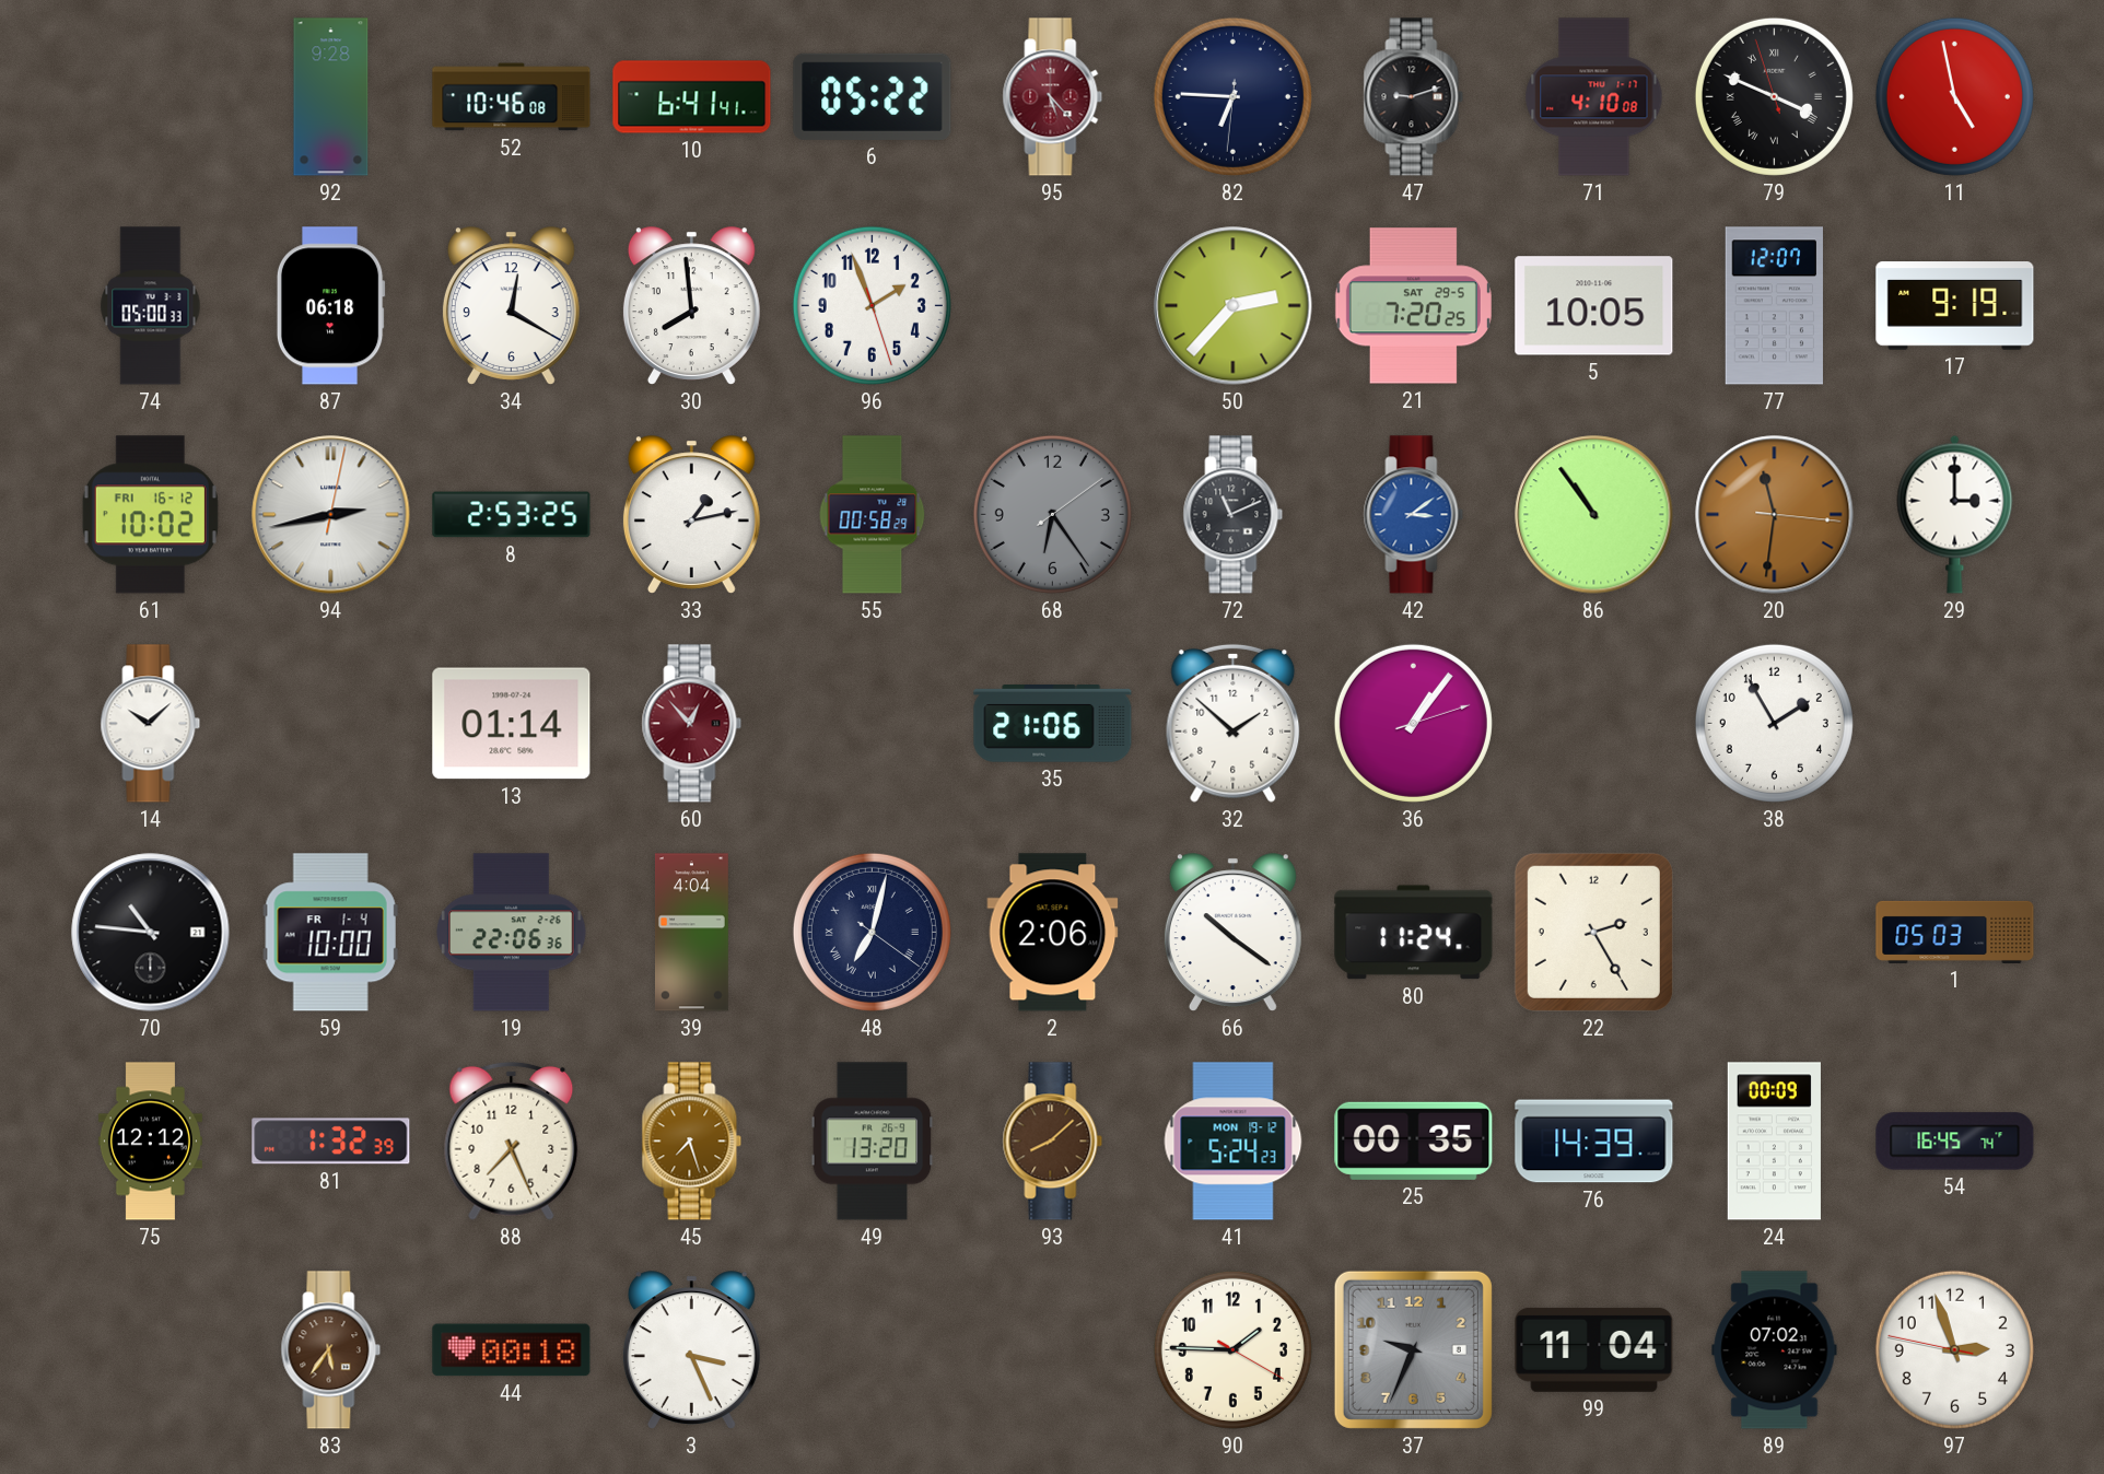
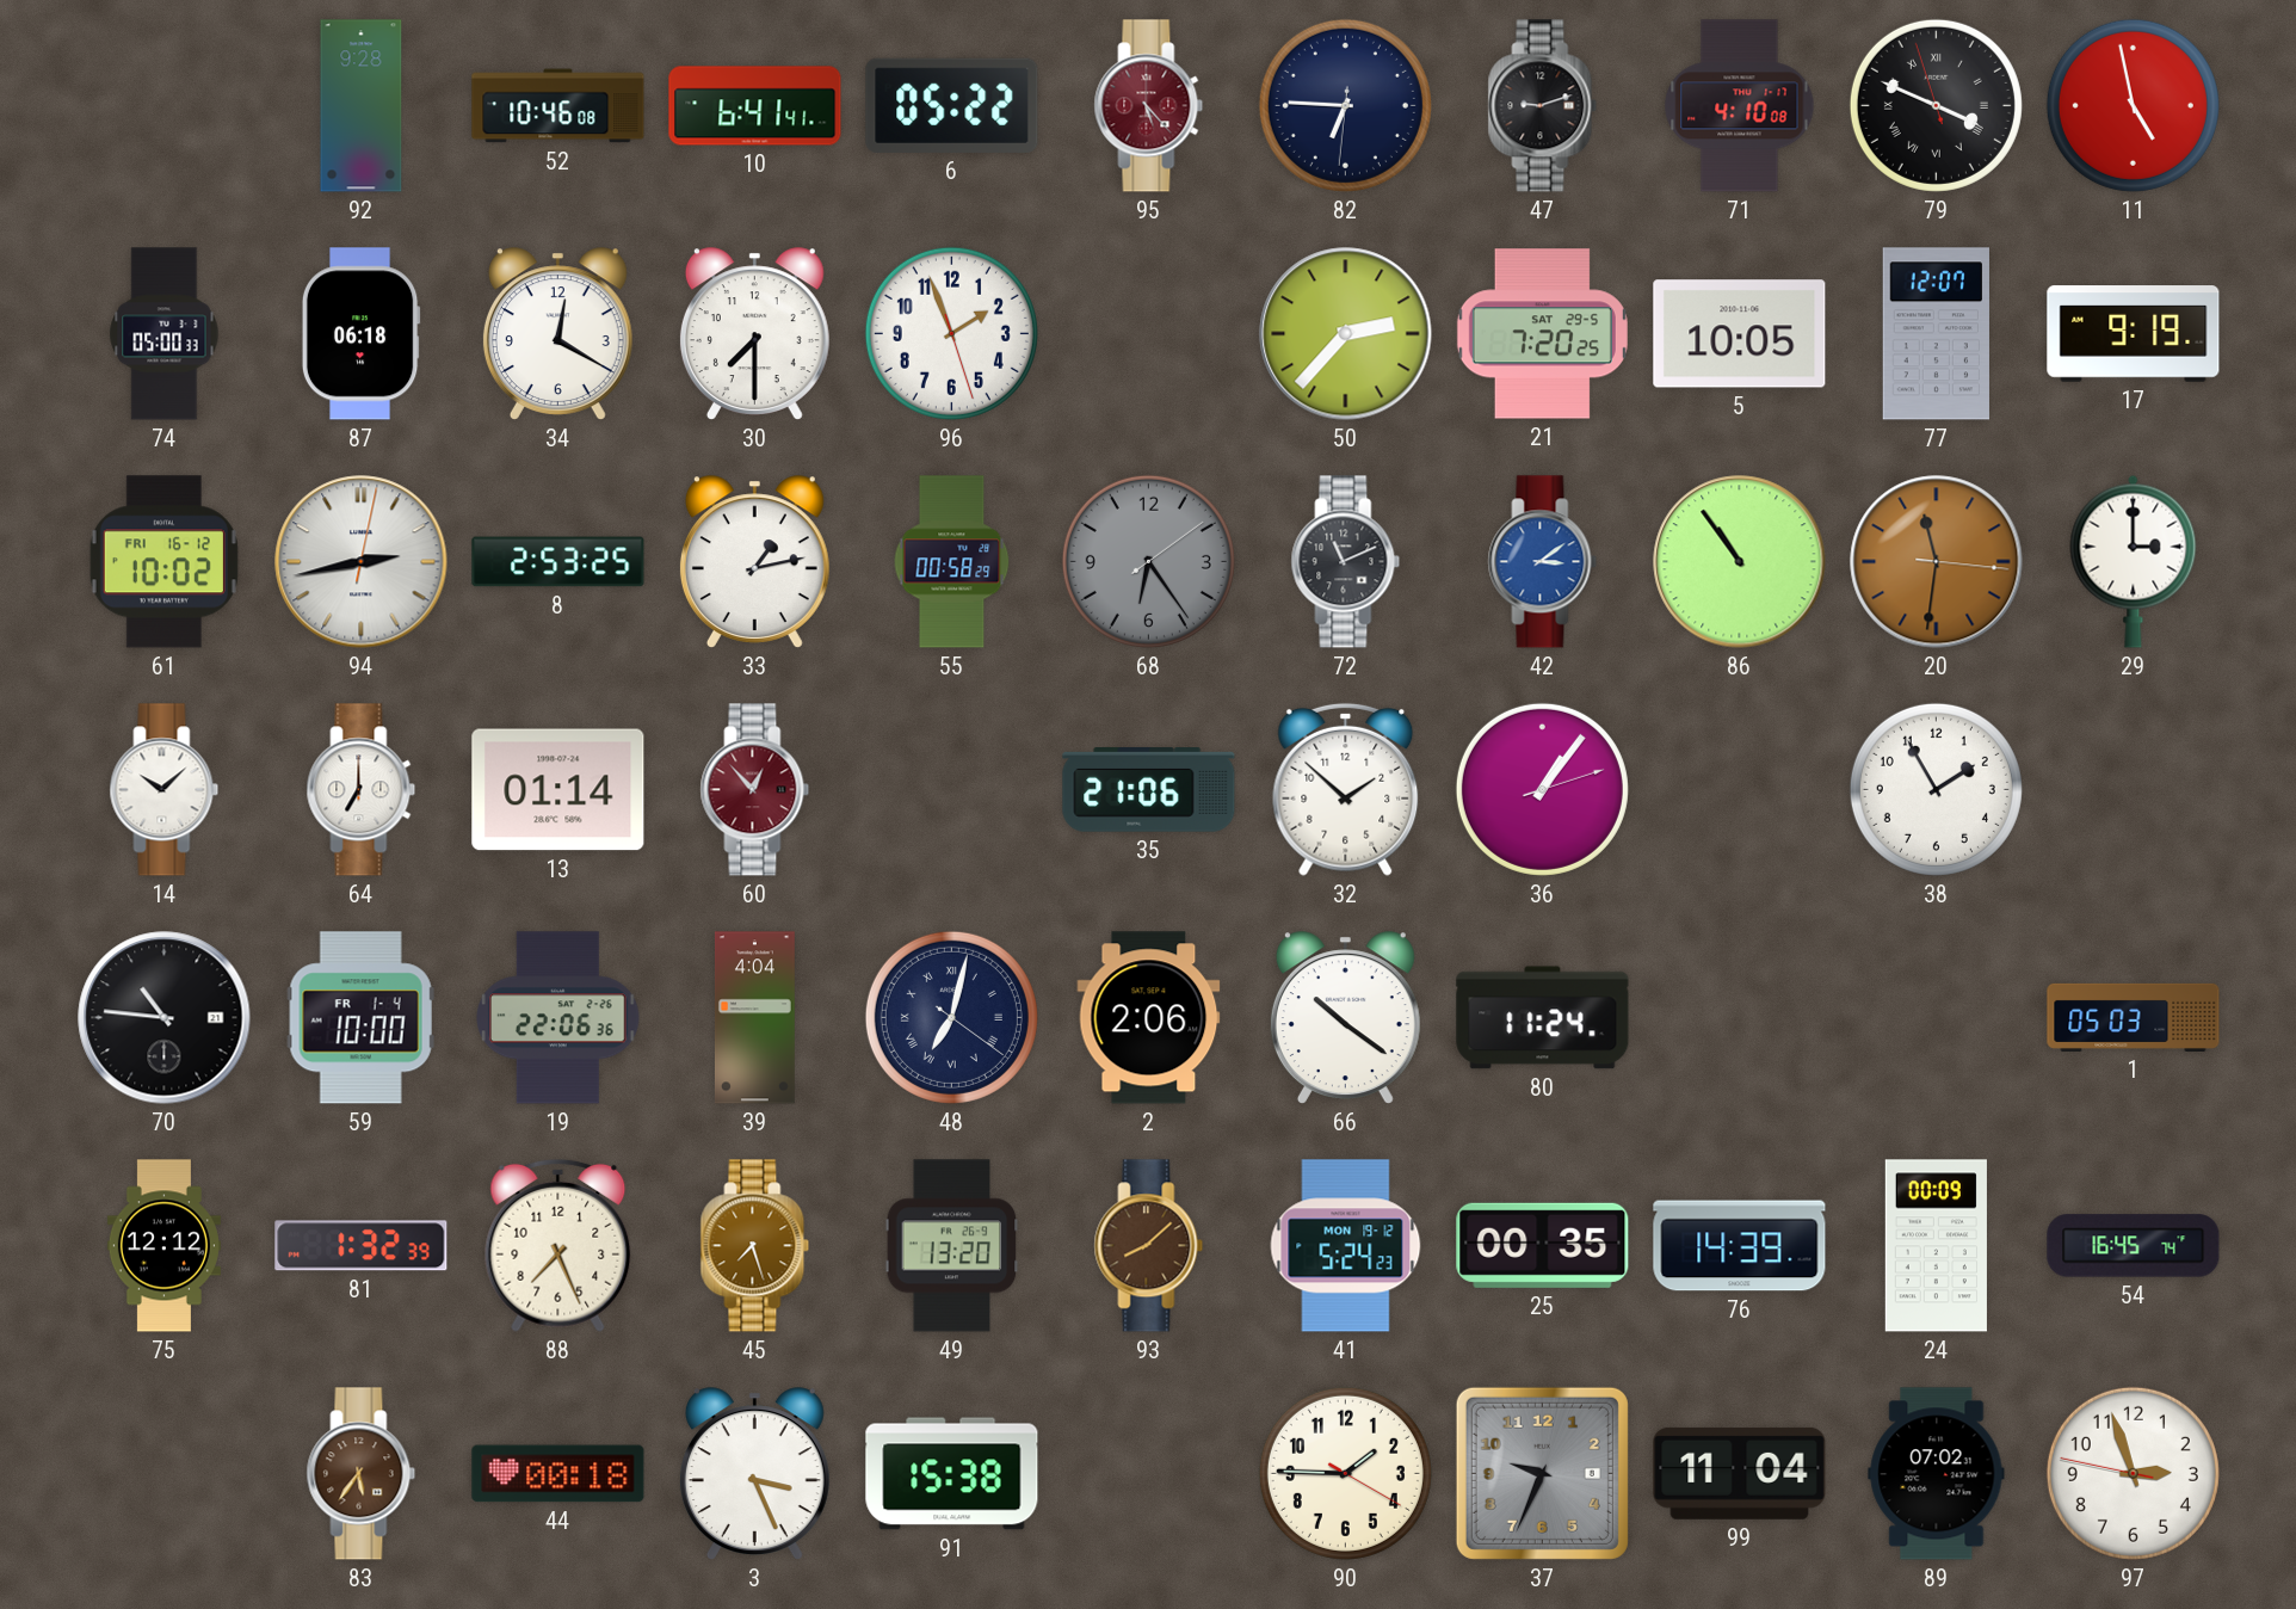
30: 7:59 -> 7:30 (754, 334)
64: none -> 7:00 (362, 790)
22: 2:25 -> none (1593, 932)
91: none -> 15:38 (952, 1474)
